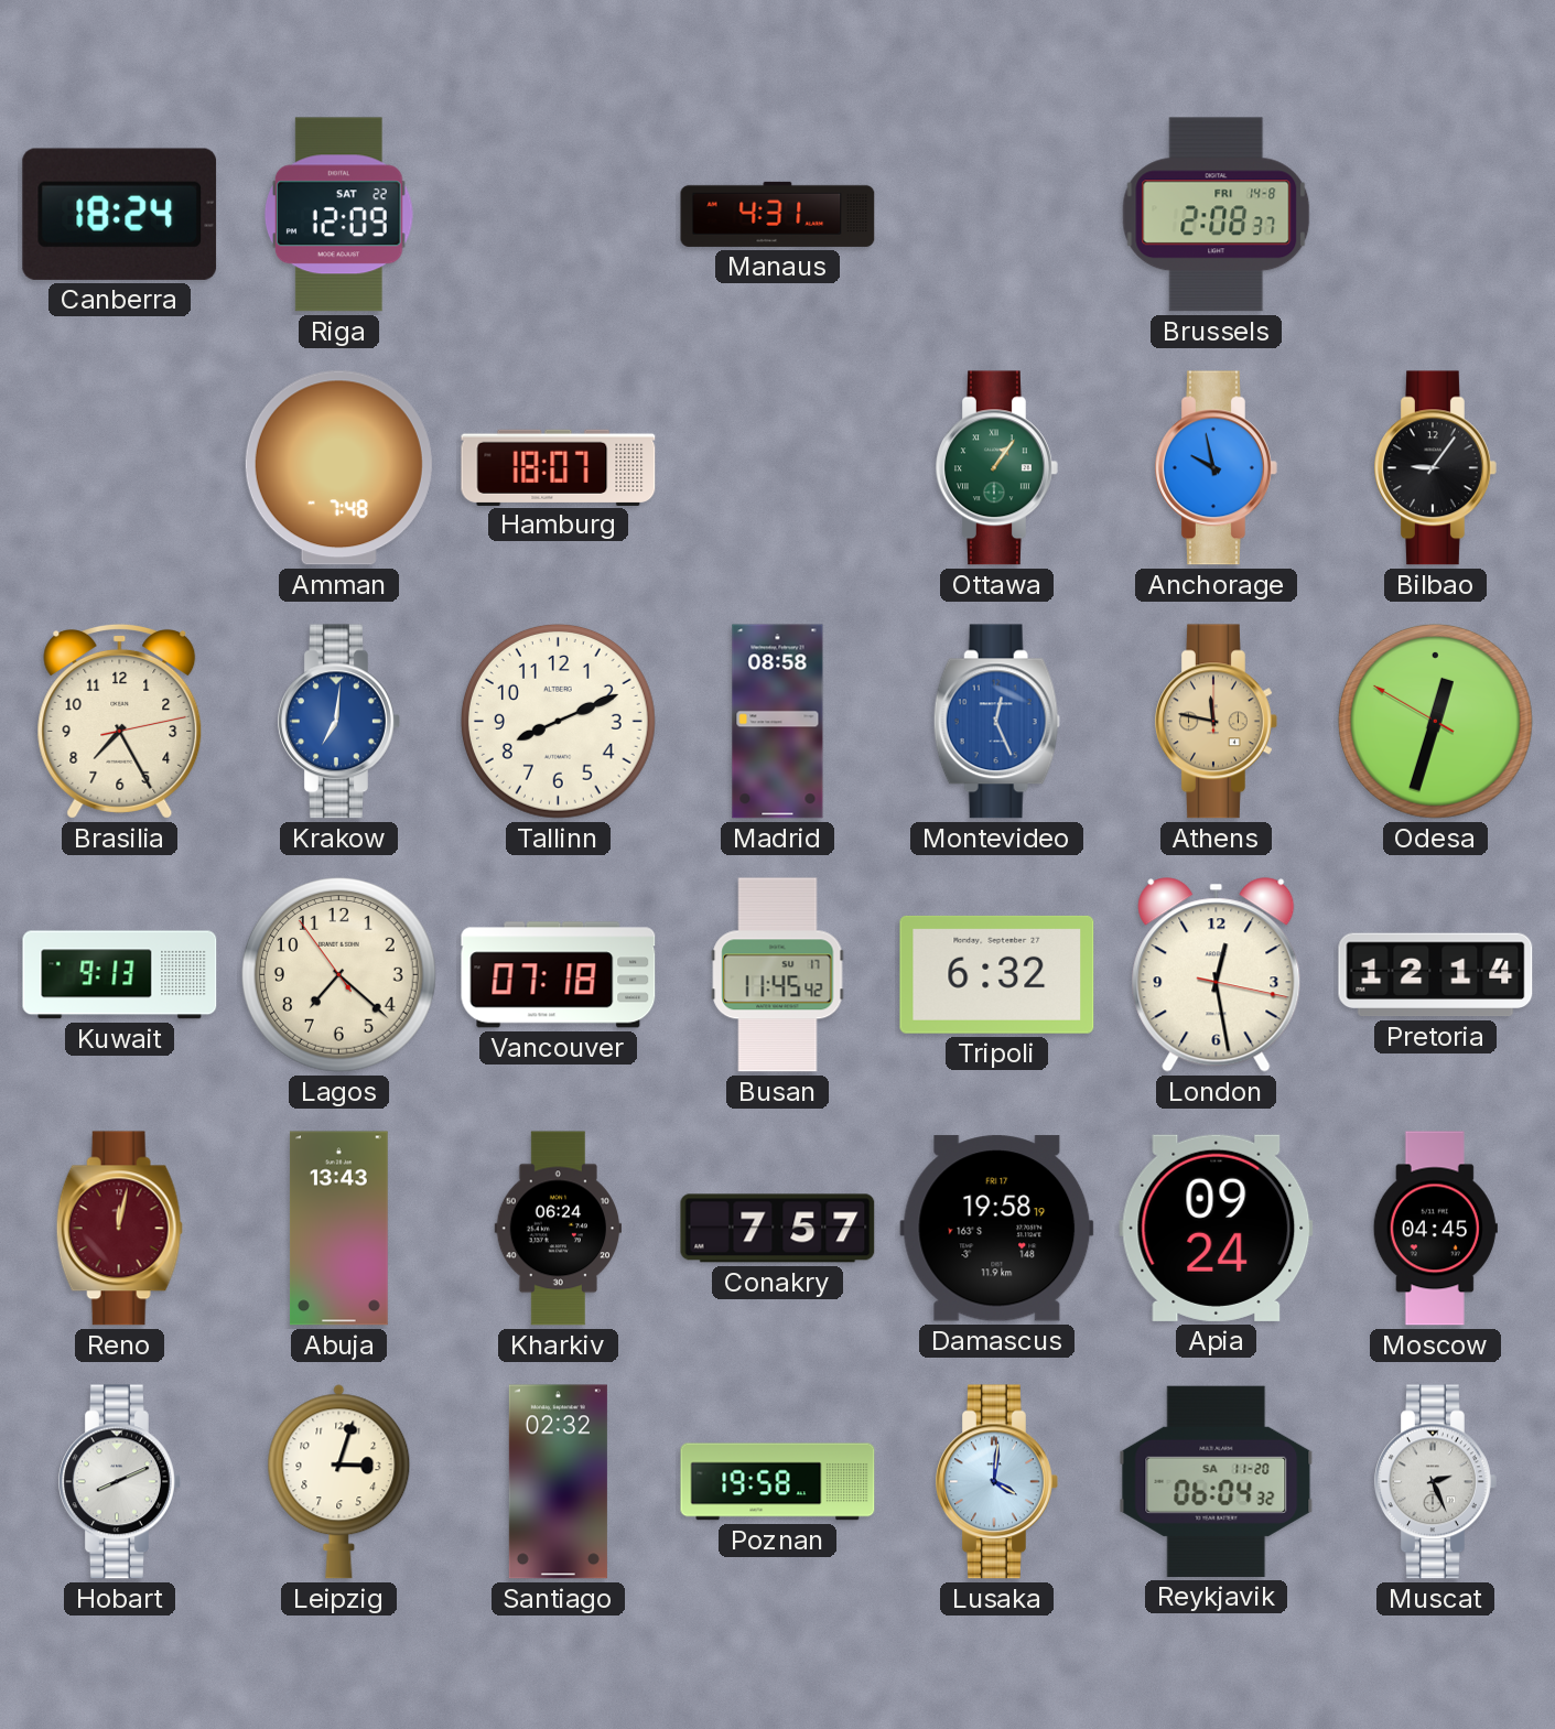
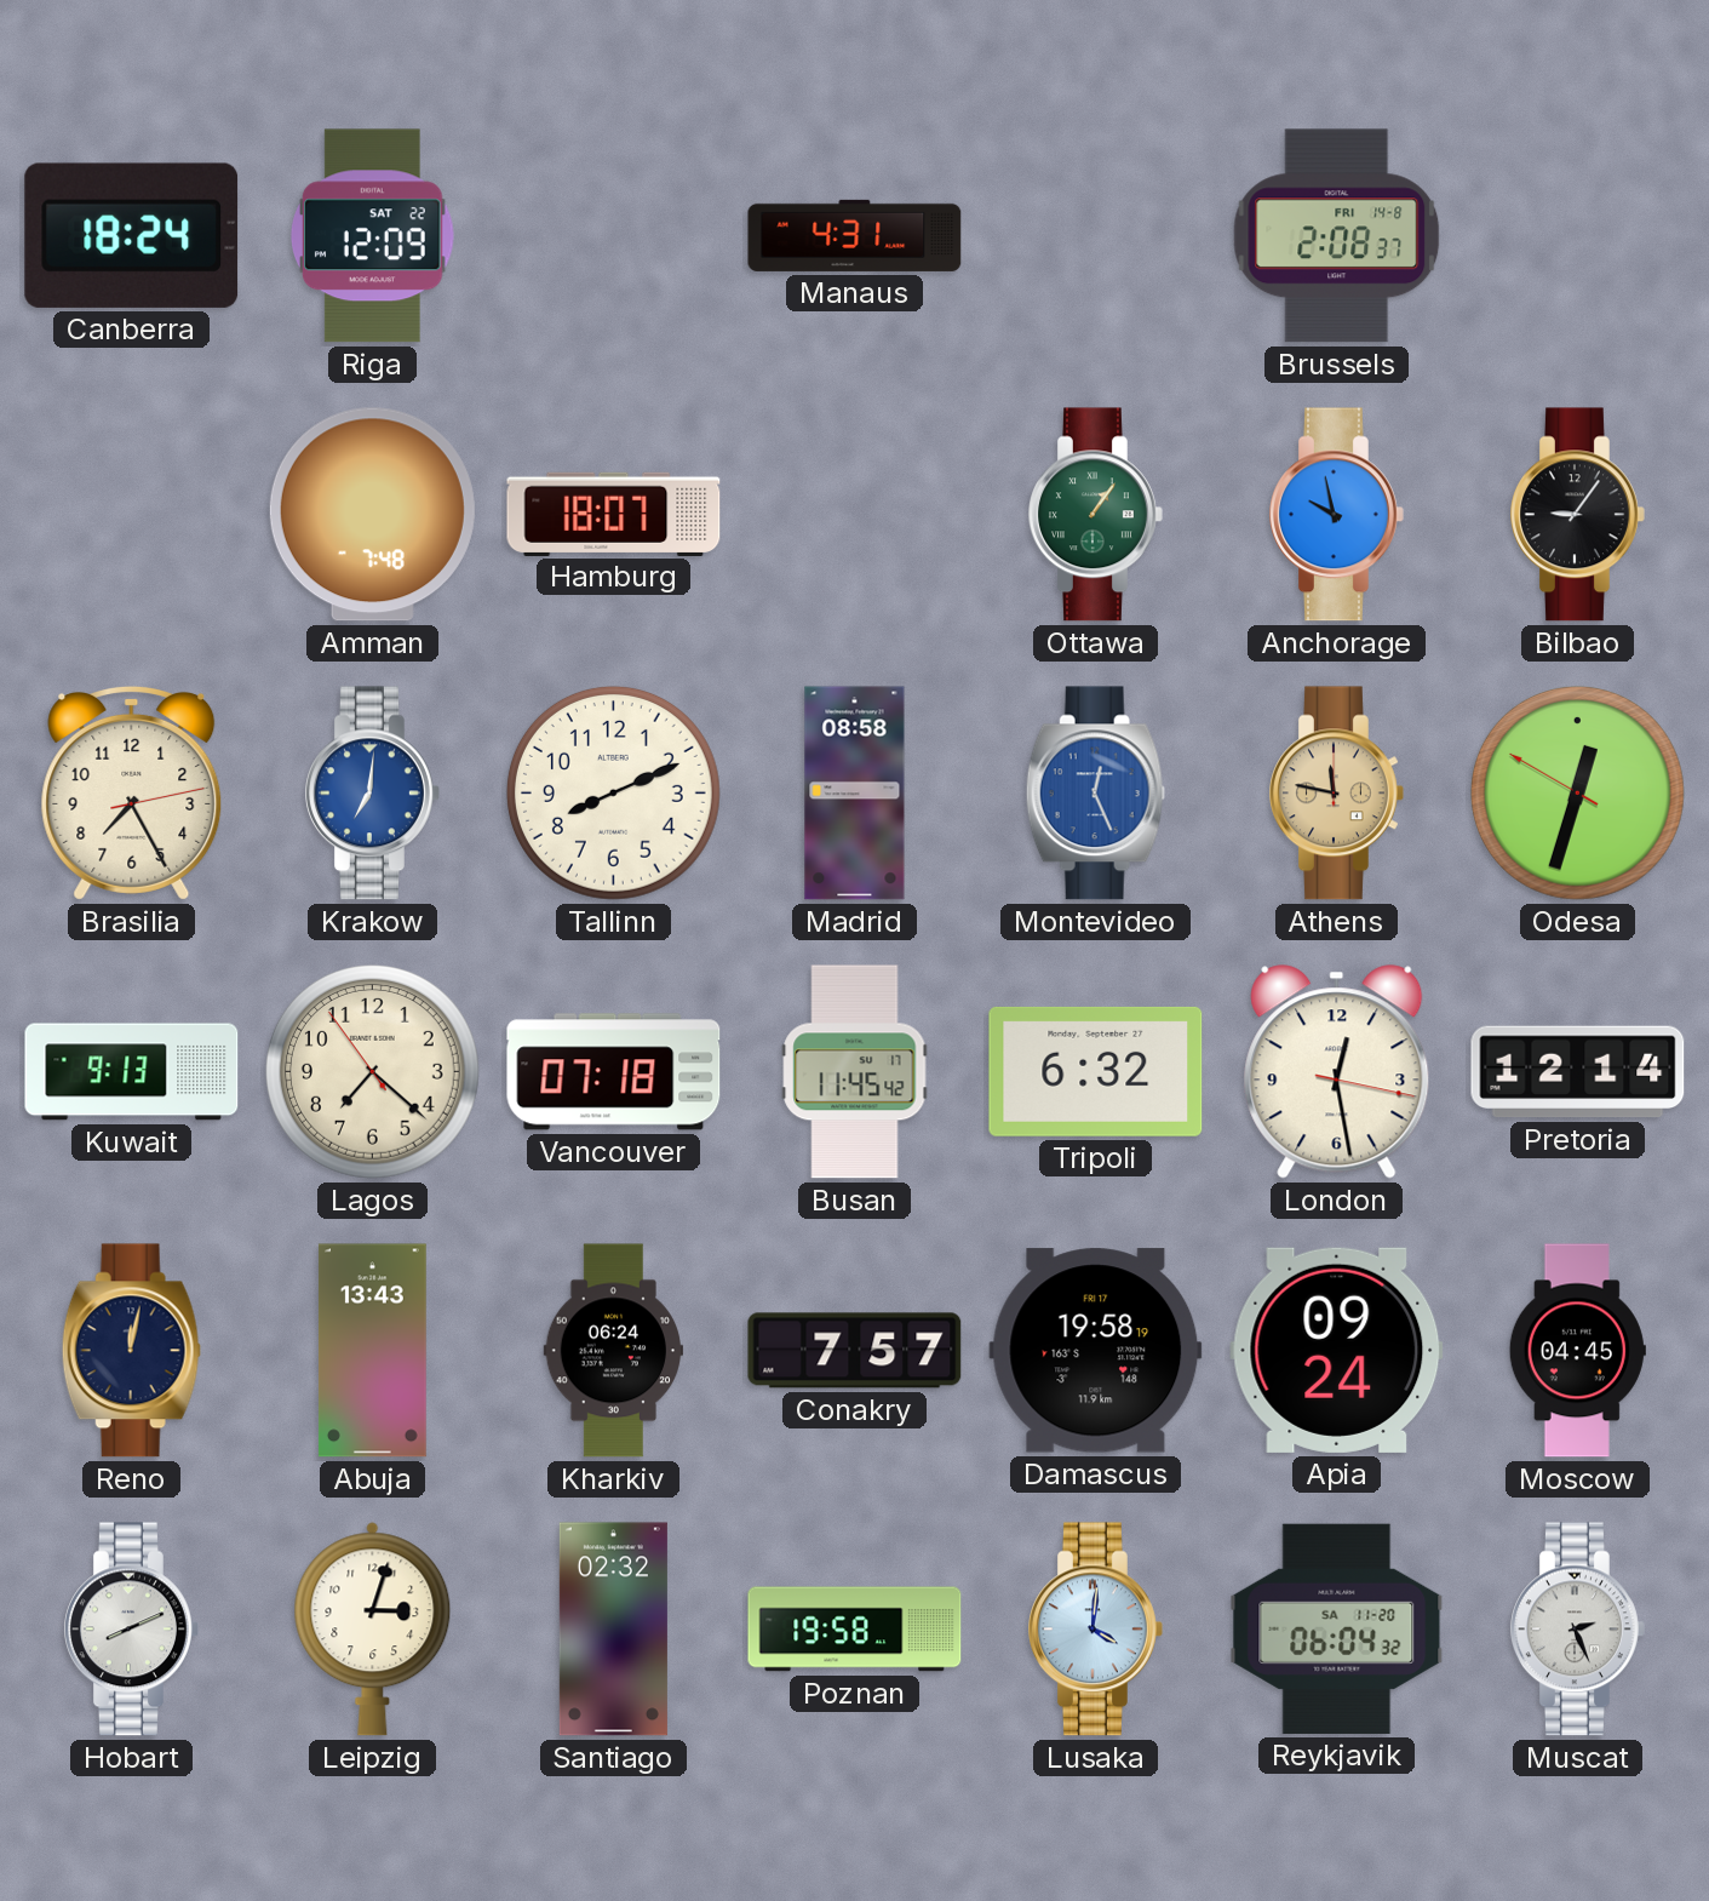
Reno dial: burgundy -> navy (131, 1351)
